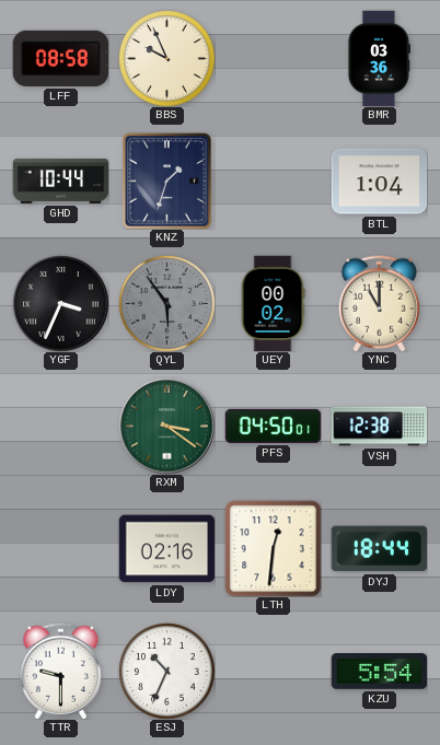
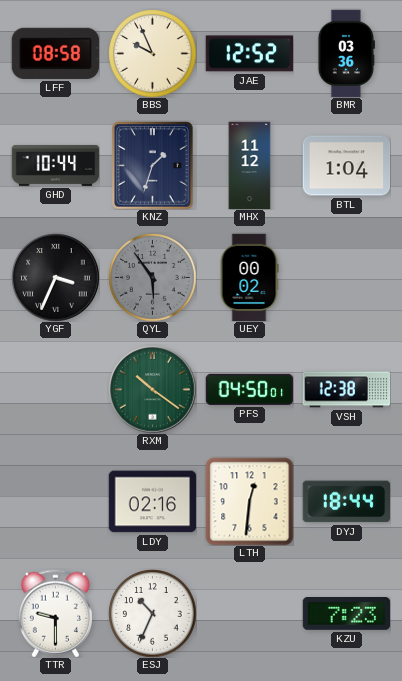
JAE: none -> 12:52 (249, 54)
MHX: none -> 11:12 (250, 165)
YNC: 11:00 -> none (379, 303)
RXM: 3:21 -> 10:21 (152, 389)
KZU: 5:54 -> 7:23 (346, 614)
